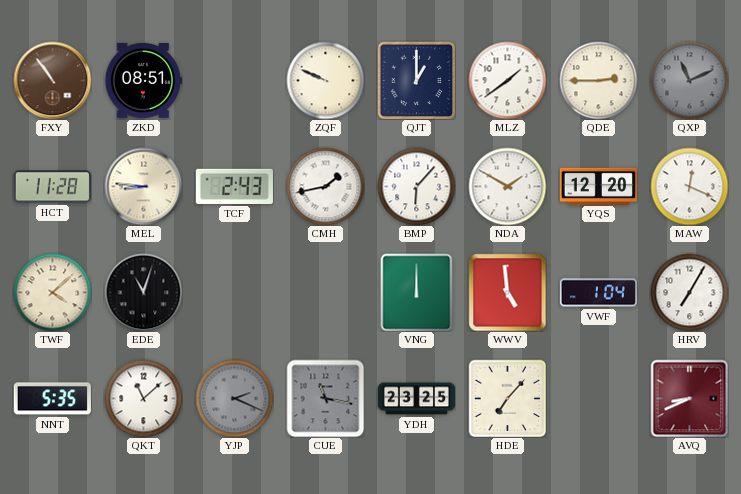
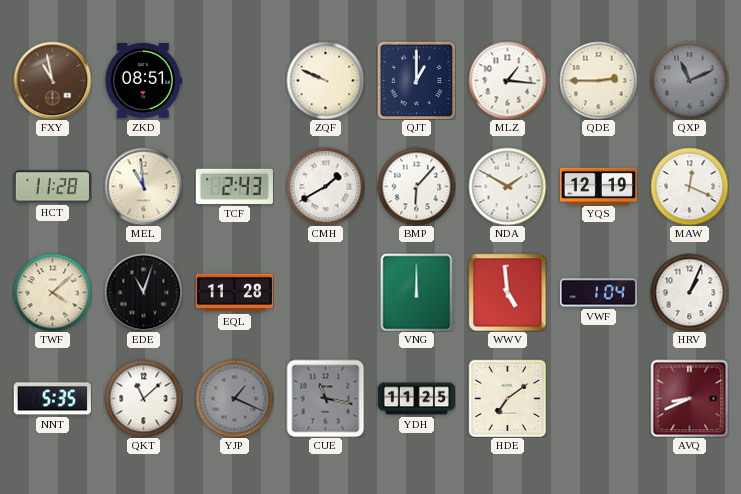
FXY: 10:54 -> 10:58 (52, 80)
MLZ: 1:39 -> 1:16 (507, 80)
MEL: 8:46 -> 10:59 (143, 186)
CMH: 1:43 -> 1:40 (325, 186)
YQS: 12:20 -> 12:19 (598, 186)
EQL: none -> 11:28 (234, 293)
HRV: 7:05 -> 1:04 (689, 292)
YJP: 2:19 -> 1:19 (234, 398)
YDH: 23:25 -> 11:25 (416, 399)
HDE: 7:07 -> 7:09 (507, 398)
